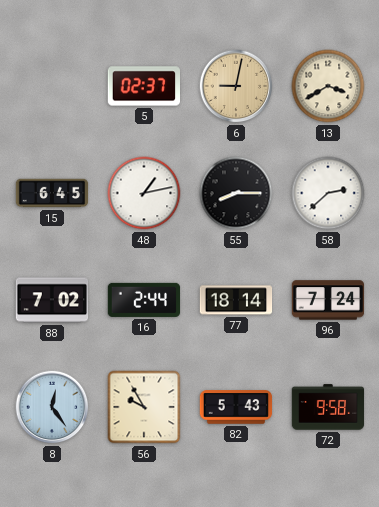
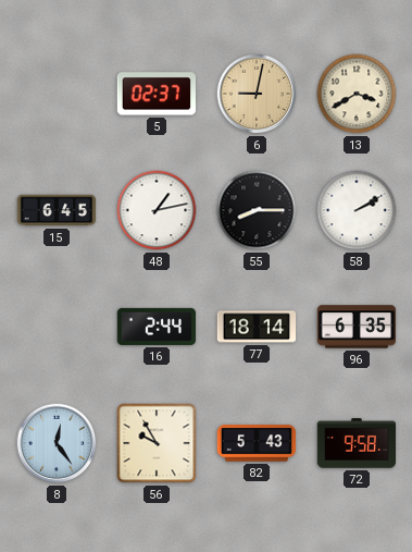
58: 2:38 -> 2:10 (357, 210)
88: 7:02 -> none (52, 300)
96: 7:24 -> 6:35 (357, 327)
